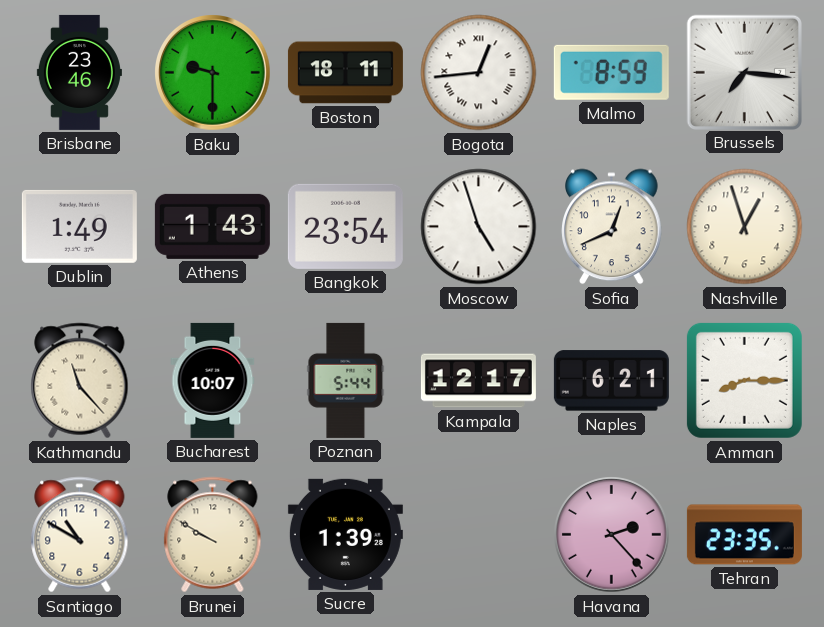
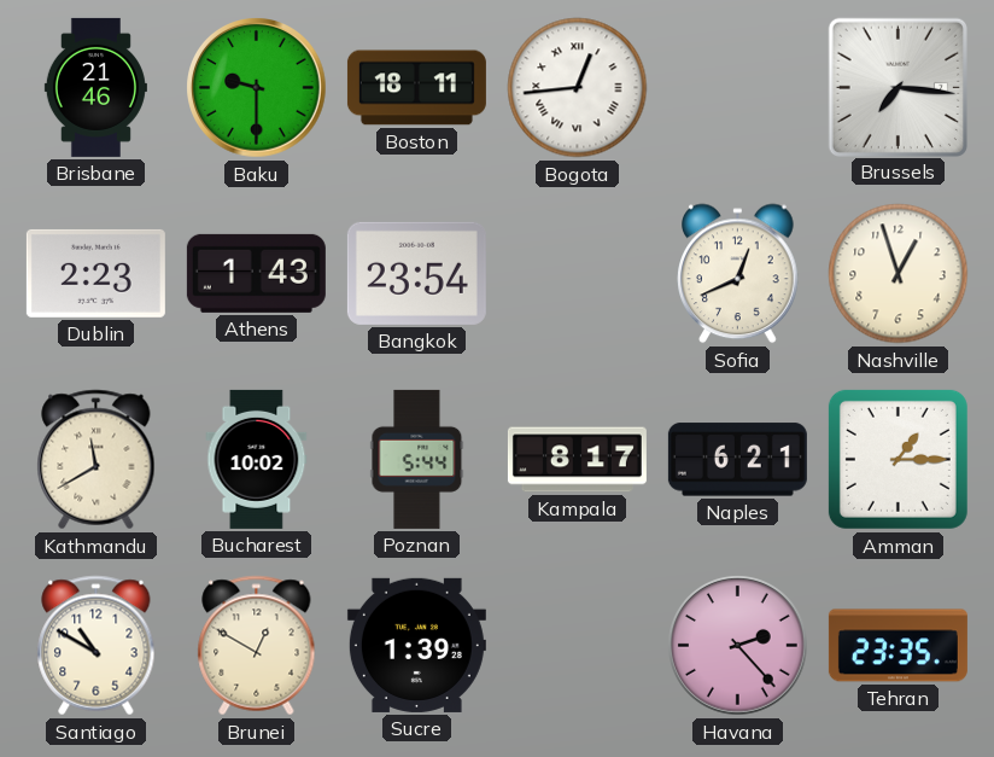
Brisbane: 23:46 -> 21:46 (95, 87)
Malmo: 8:59 -> none (611, 72)
Dublin: 1:49 -> 2:23 (95, 273)
Moscow: 4:57 -> none (479, 227)
Kathmandu: 11:23 -> 11:40 (97, 460)
Bucharest: 10:07 -> 10:02 (257, 459)
Kampala: 12:17 -> 8:17 (577, 460)
Amman: 8:15 -> 1:15 (897, 459)
Brunei: 9:50 -> 12:50 (257, 646)
